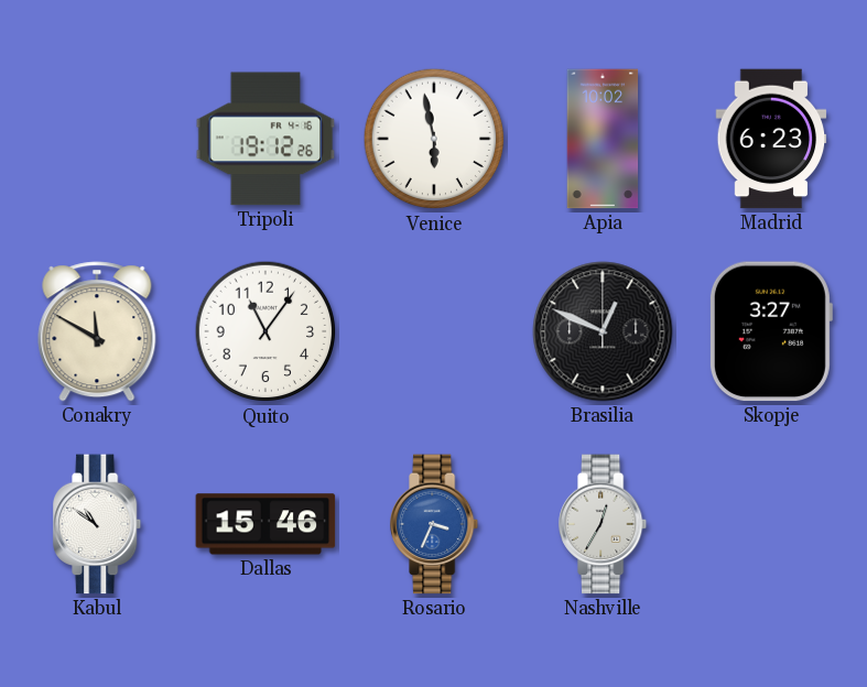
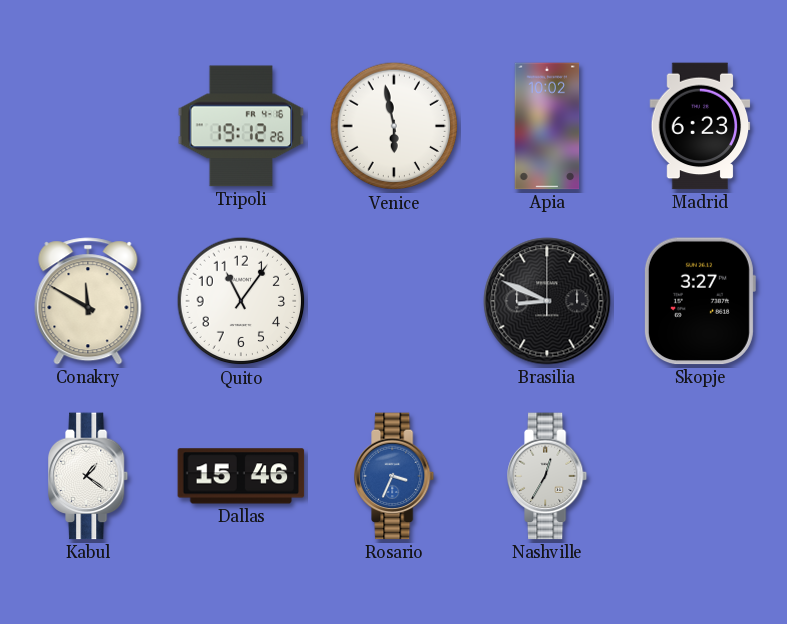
Brasilia: 12:49 -> 8:49 (547, 301)
Kabul: 10:51 -> 1:21 (89, 476)
